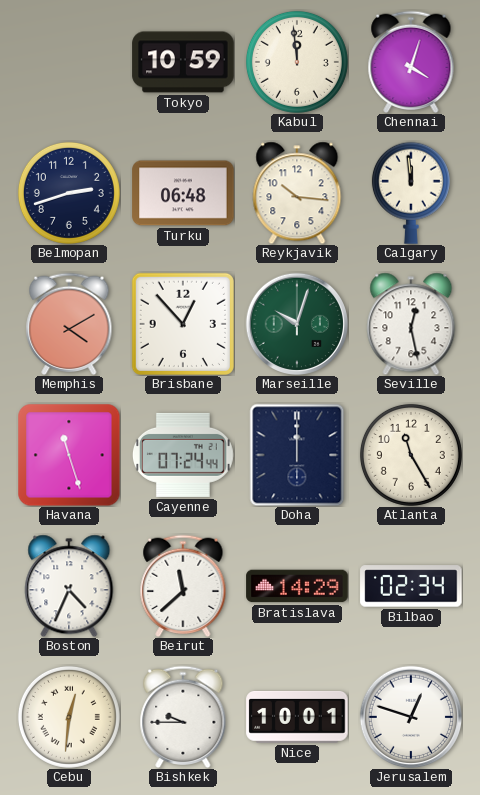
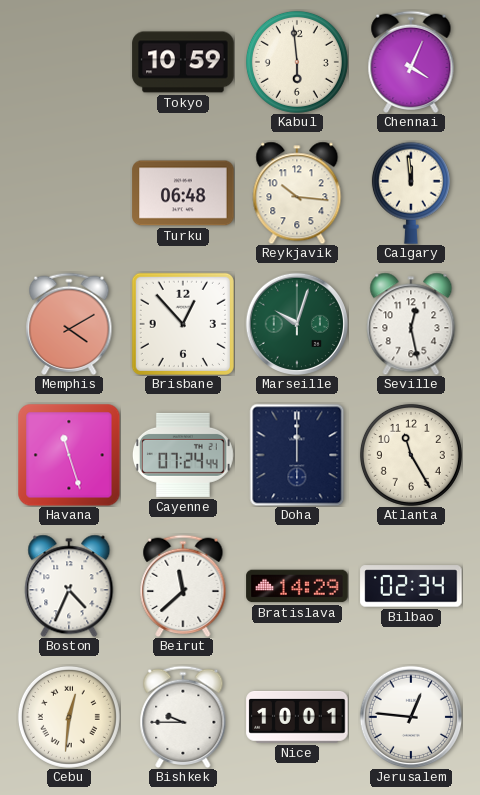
Kabul: 11:59 -> 5:59 (297, 62)
Chennai: 4:03 -> 4:04 (411, 62)
Belmopan: 2:42 -> none (69, 193)
Jerusalem: 12:48 -> 12:46 (410, 716)
